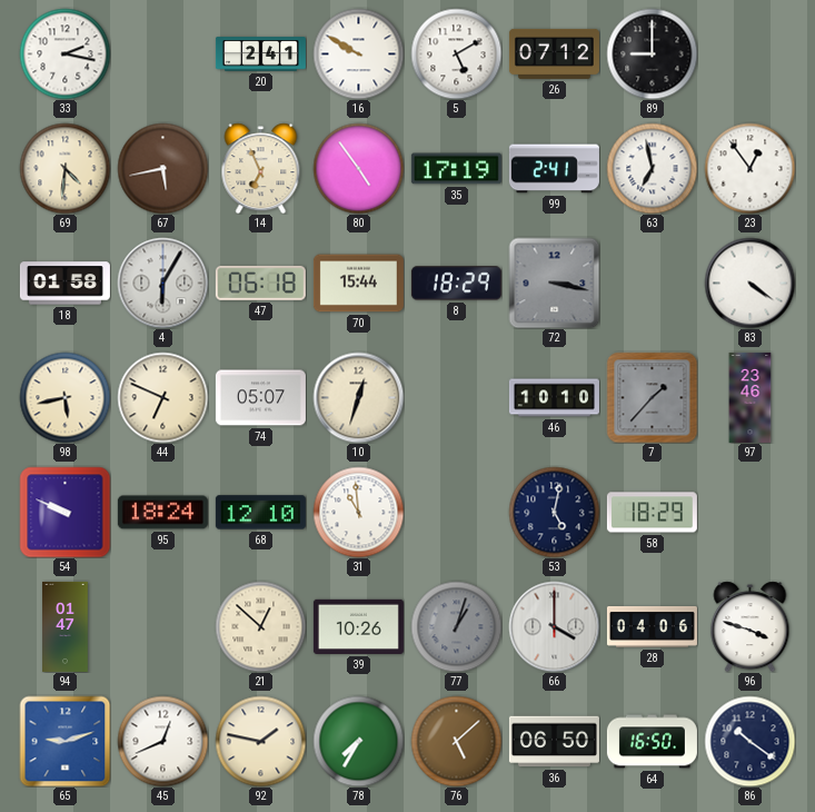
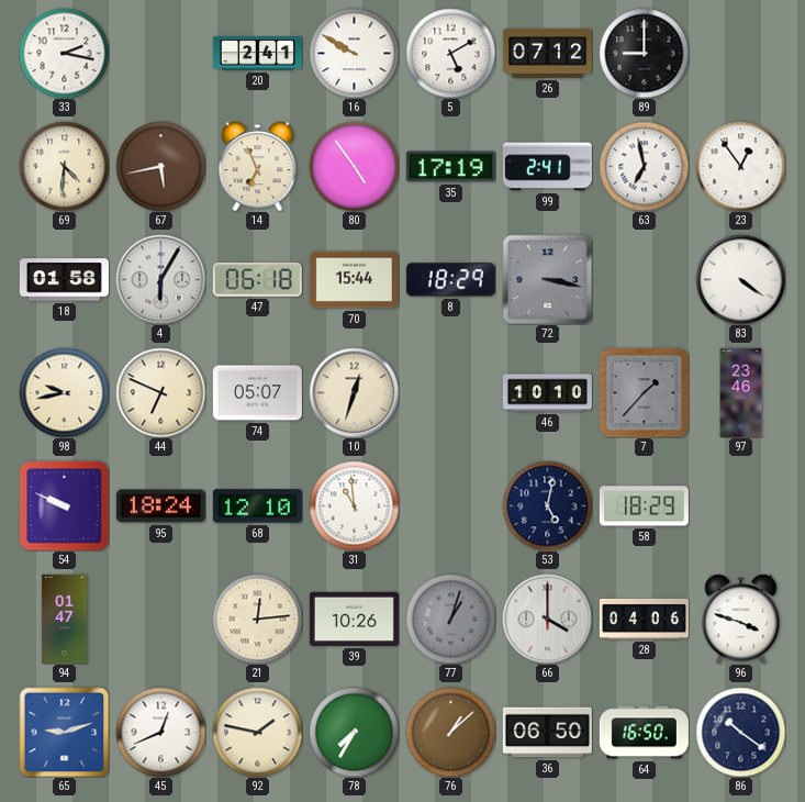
98: 5:43 -> 9:43 (64, 392)
21: 12:52 -> 12:14 (257, 619)
76: 5:08 -> 1:08 (450, 732)
